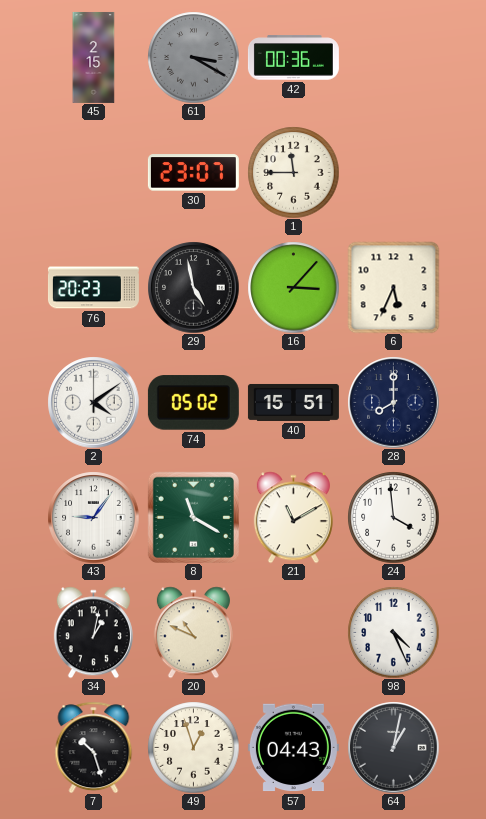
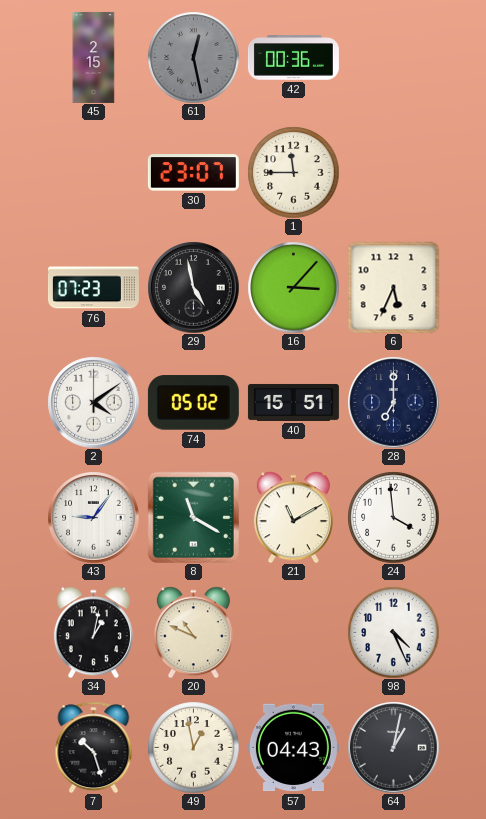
61: 3:20 -> 12:28 (193, 57)
76: 20:23 -> 07:23 (93, 288)
28: 8:00 -> 7:00 (393, 402)
49: 12:57 -> 12:58 (193, 747)
